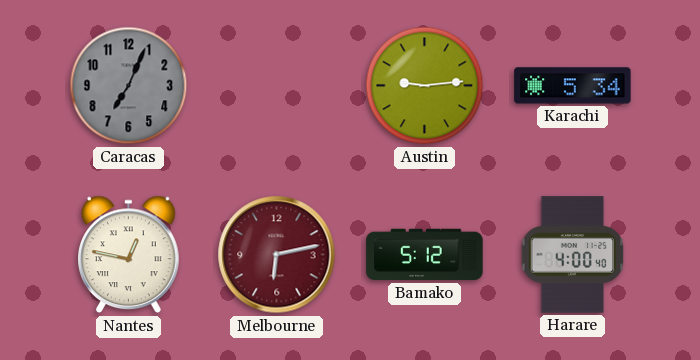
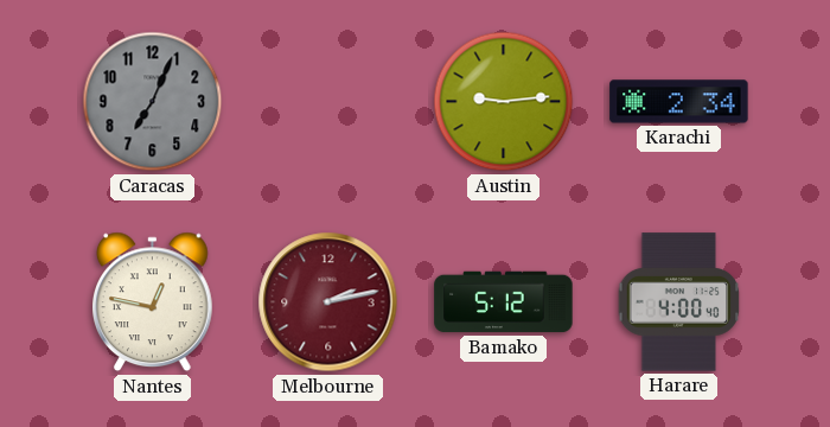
Karachi: 5:34 -> 2:34 (679, 102)
Melbourne: 6:13 -> 2:13 (328, 302)
